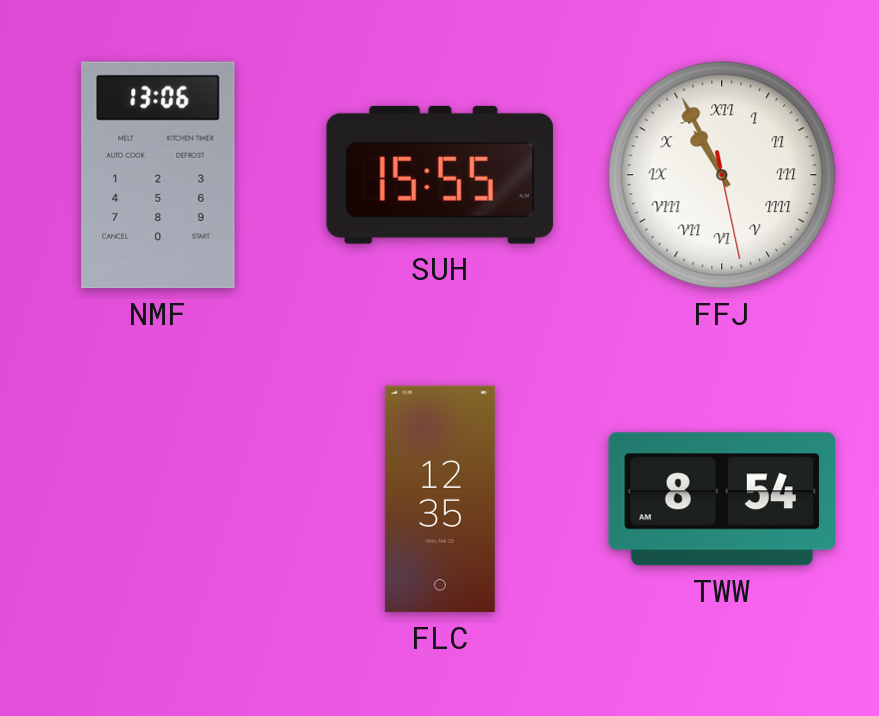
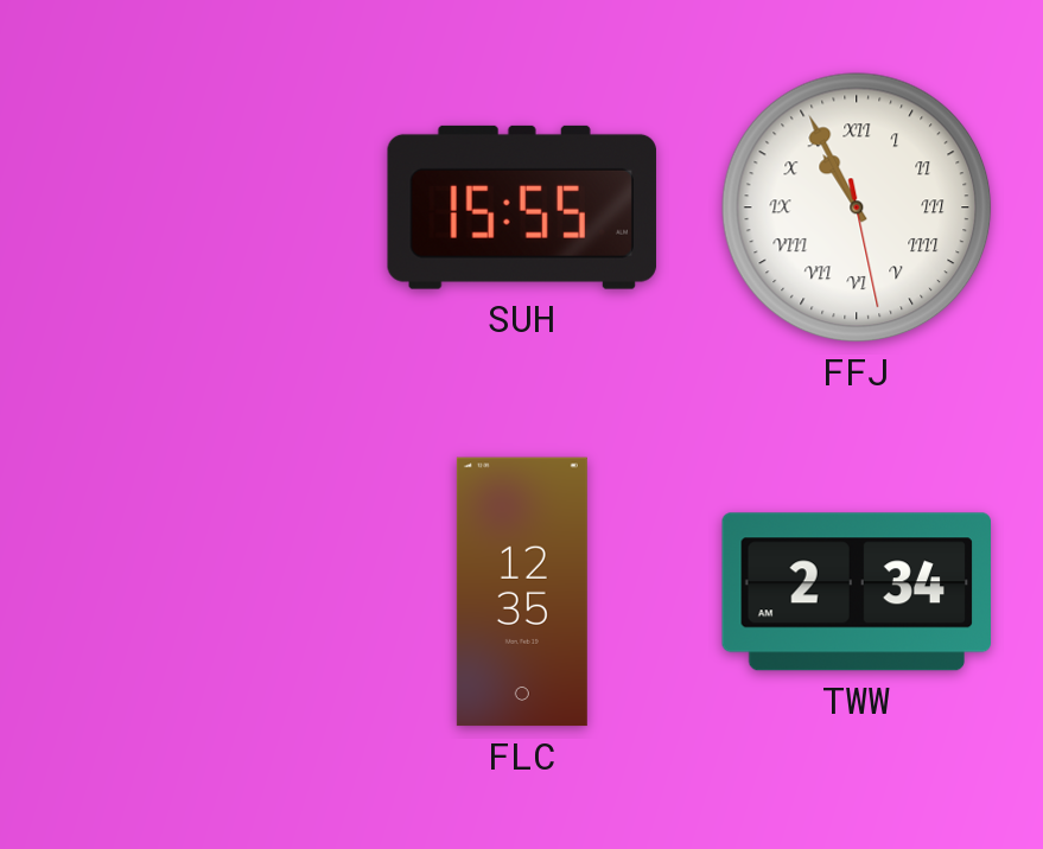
NMF: 13:06 -> none (158, 175)
TWW: 8:54 -> 2:34 (857, 592)
